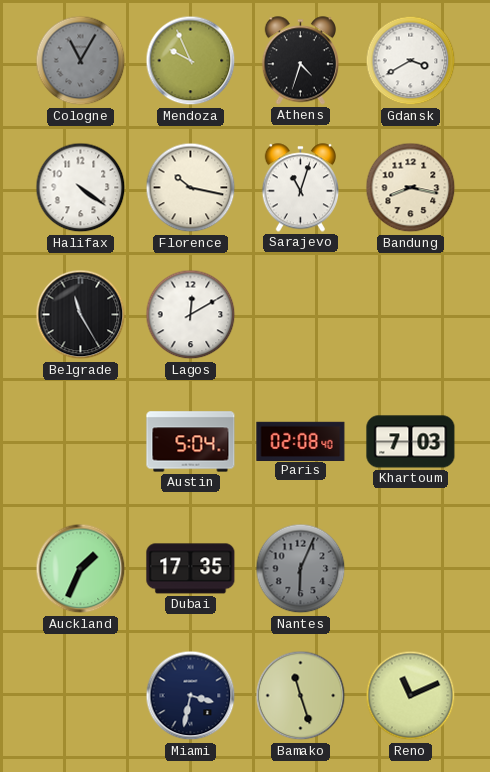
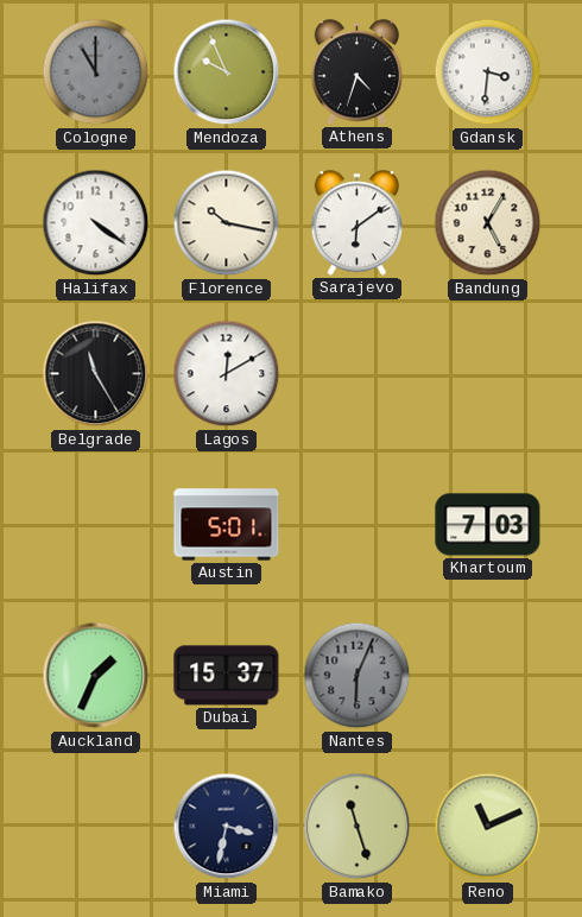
Cologne: 11:05 -> 11:00 (96, 72)
Gdansk: 3:40 -> 3:31 (488, 72)
Sarajevo: 11:03 -> 6:09 (356, 223)
Bandung: 8:17 -> 5:05 (488, 223)
Austin: 5:04 -> 5:01 (227, 525)
Paris: 02:08 -> none (301, 441)
Dubai: 17:35 -> 15:37 (227, 676)
